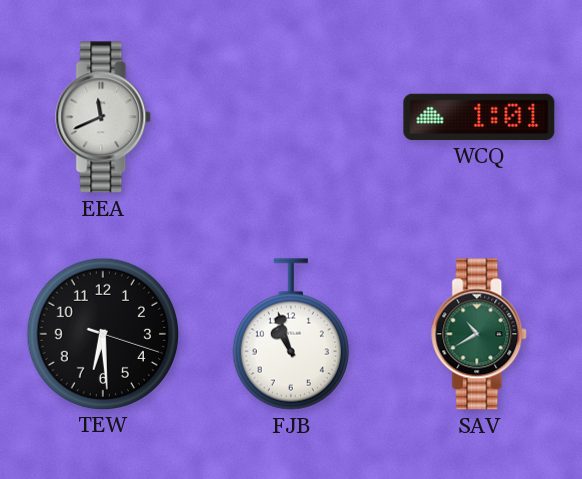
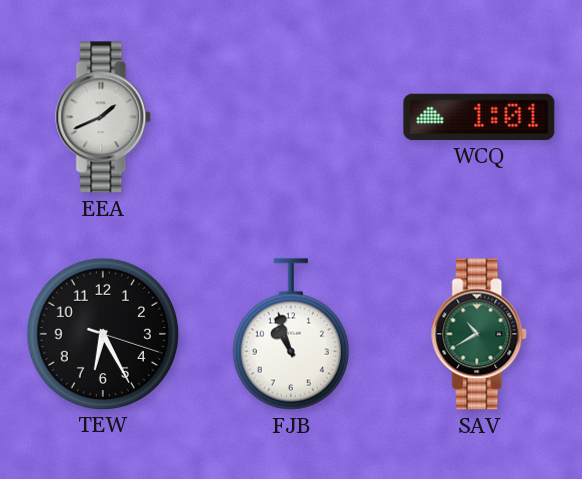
EEA: 11:41 -> 1:41 (104, 117)
TEW: 6:29 -> 6:25 (102, 333)
